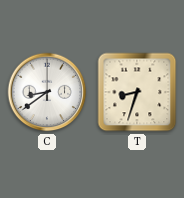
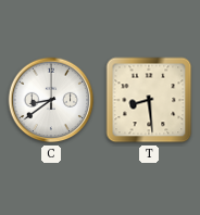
T: 8:33 -> 8:29 (149, 100)
